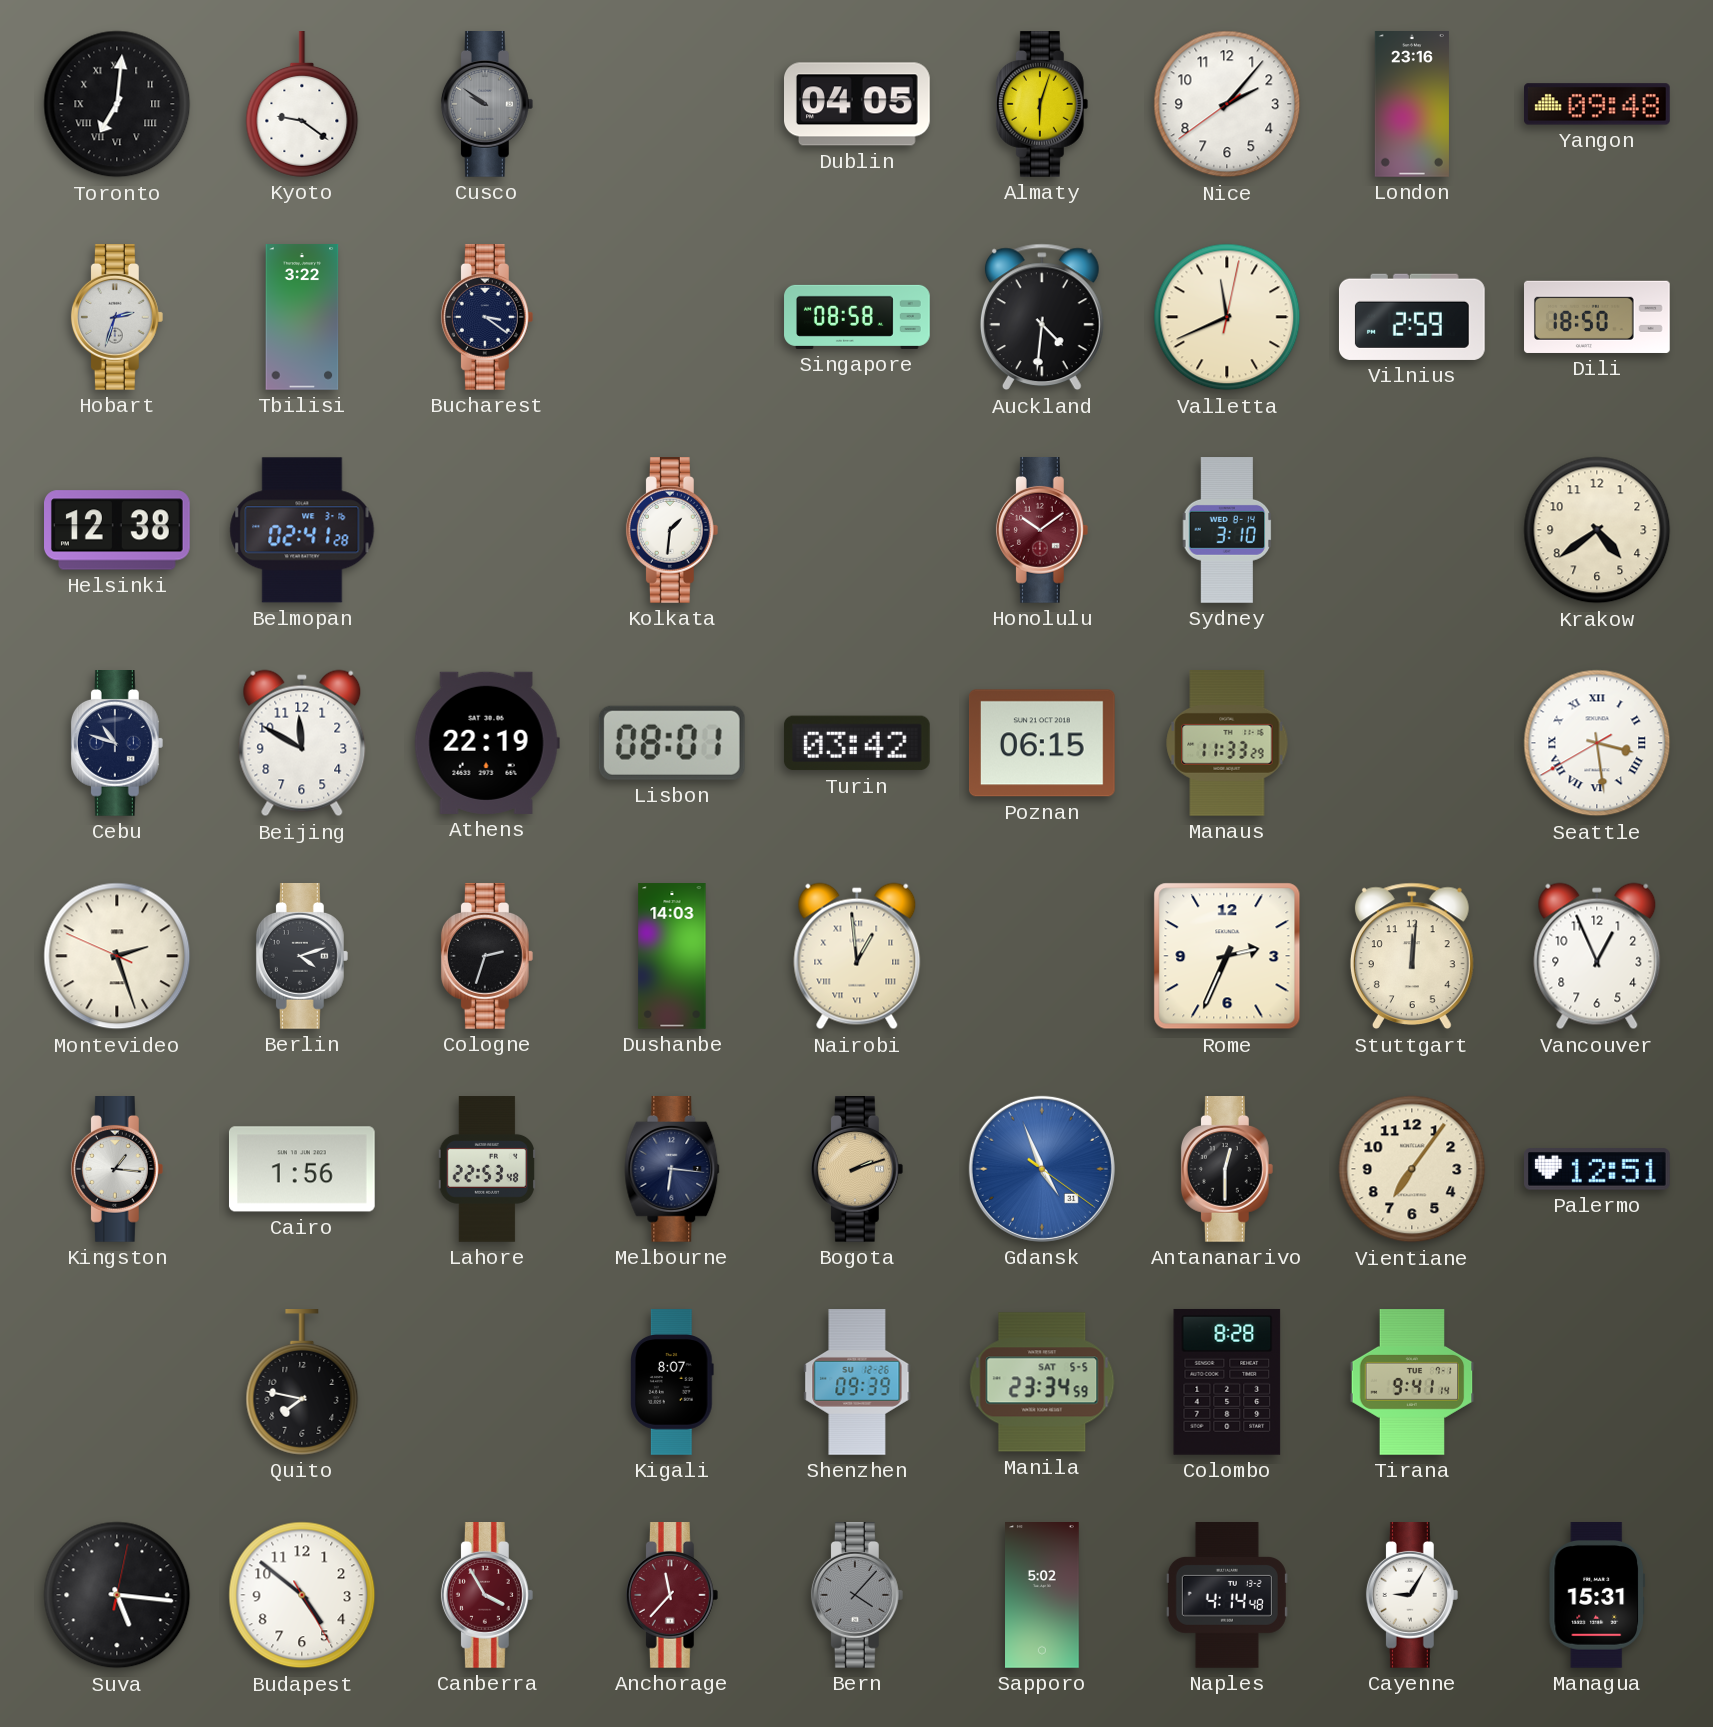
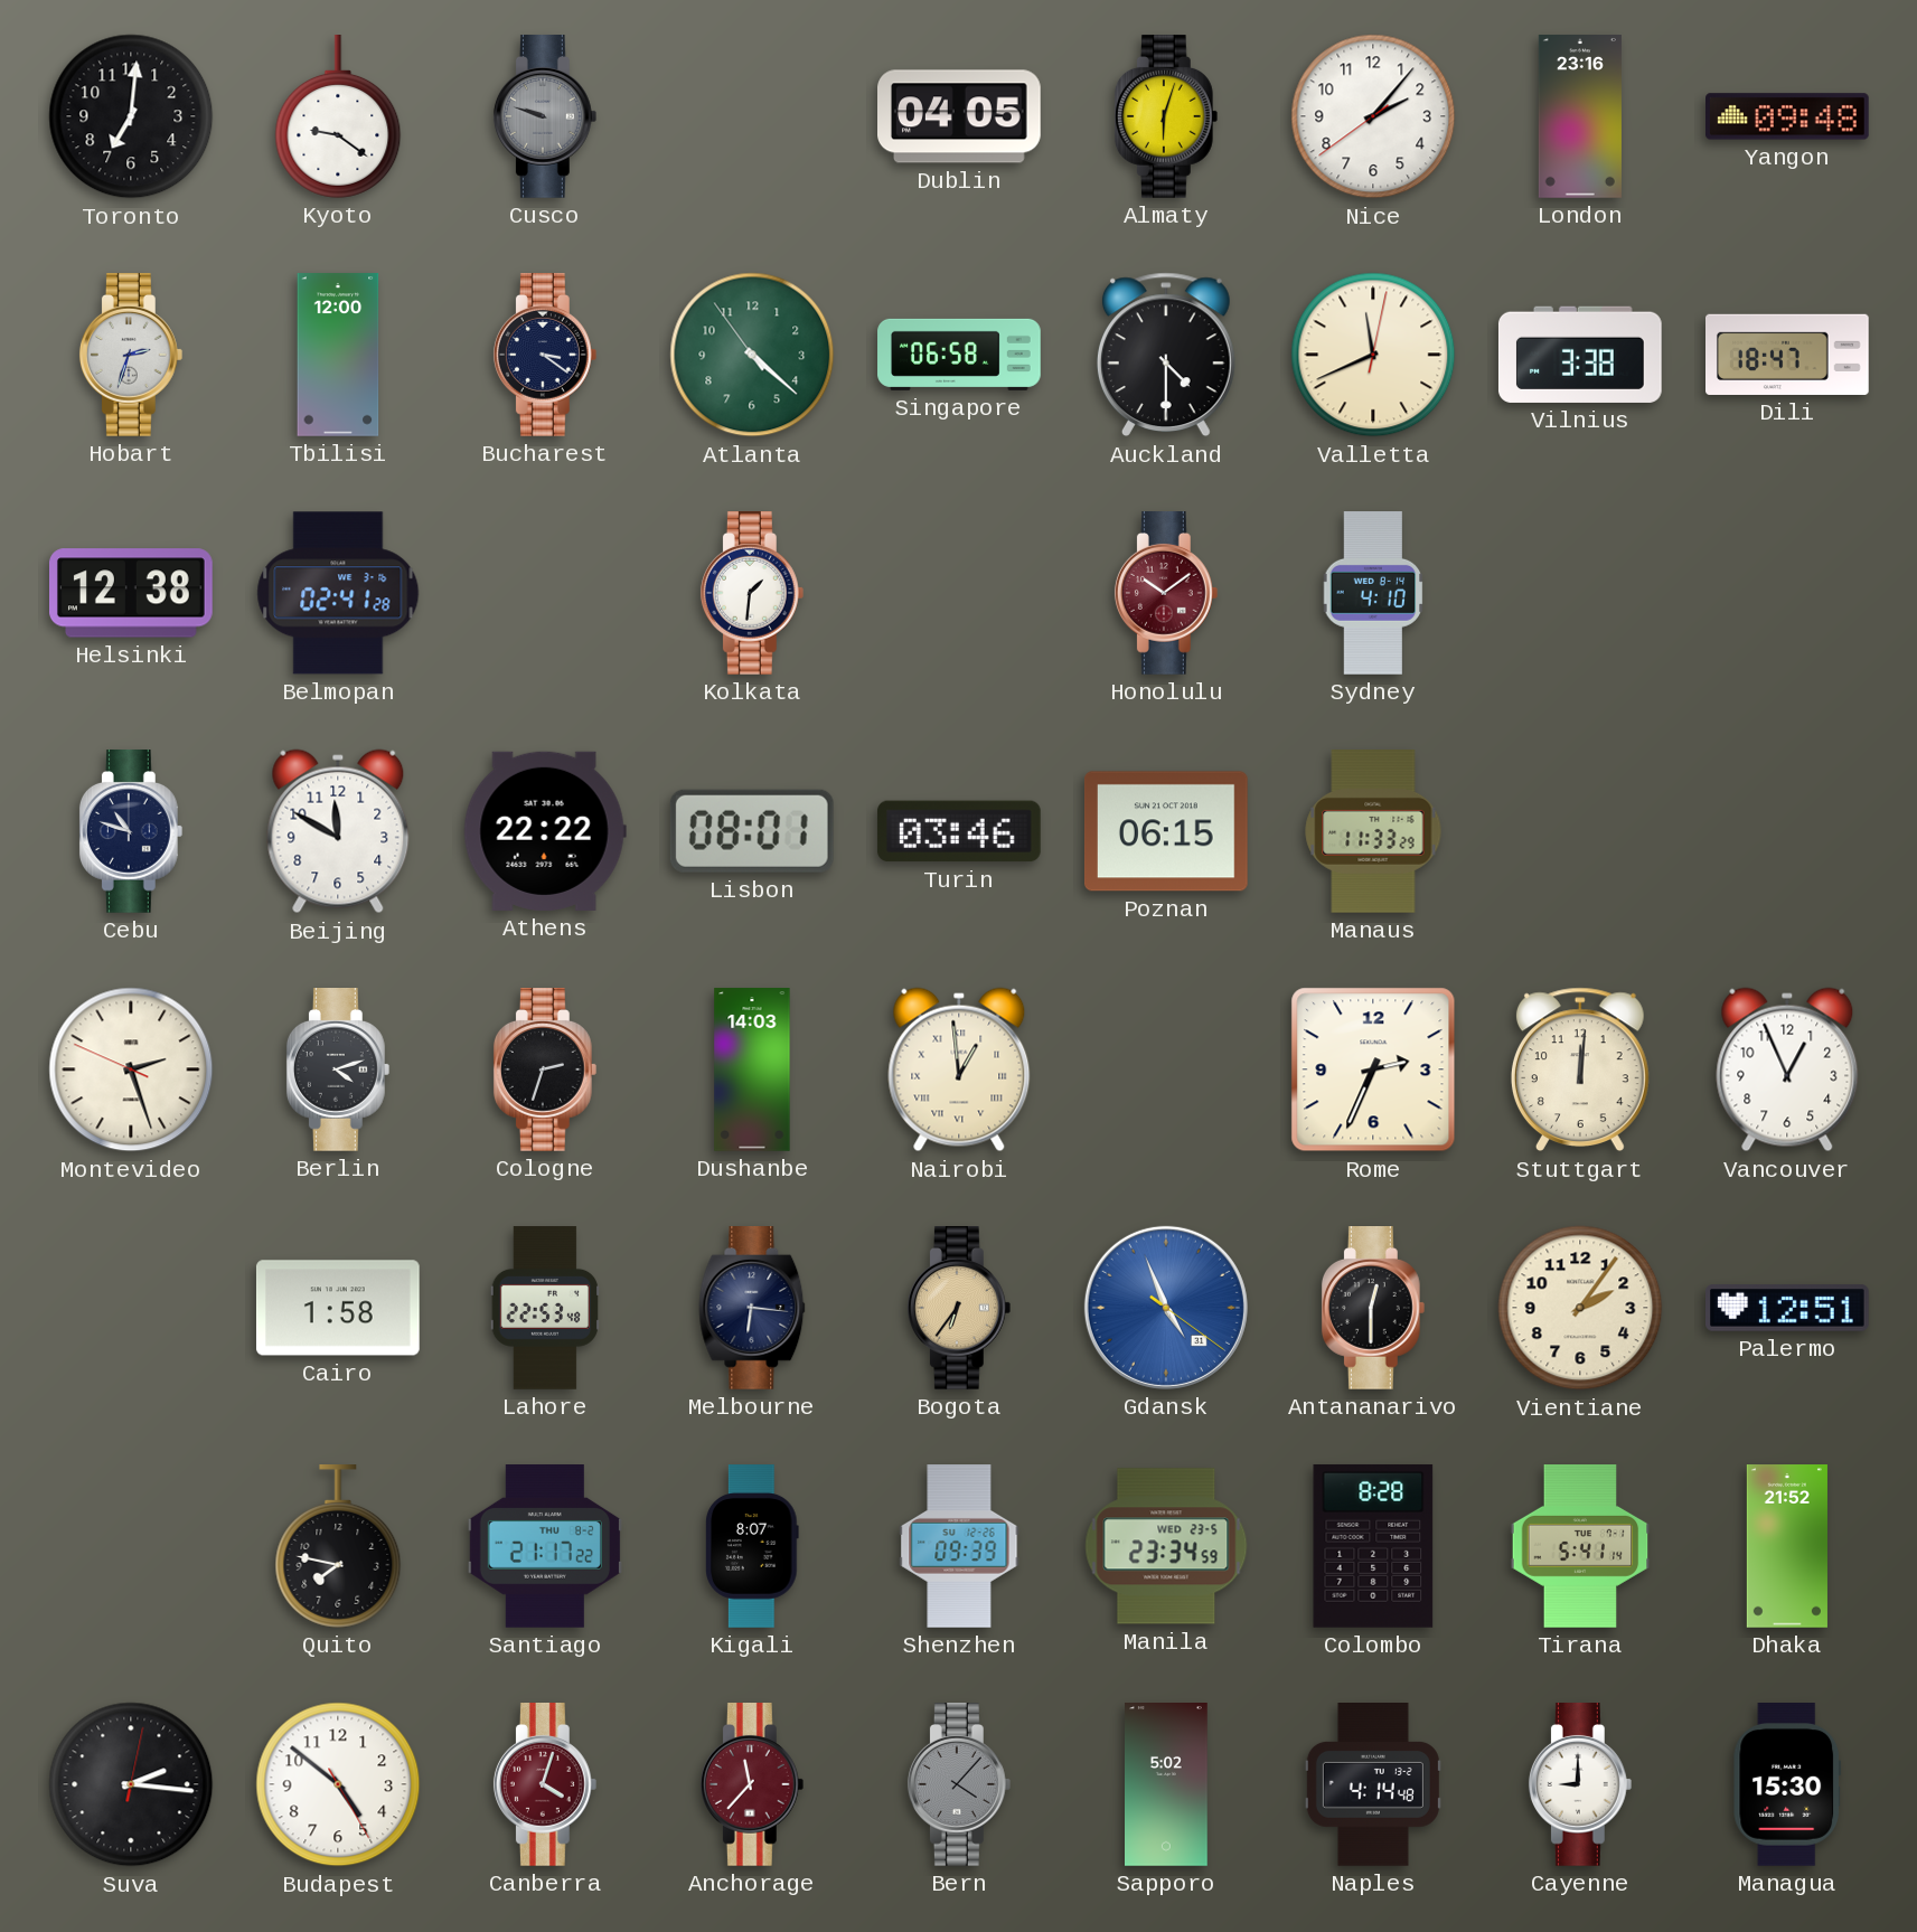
Toronto numerals: Roman -> Arabic (131, 116)
Cusco: 9:51 -> 9:48 (545, 117)
Tbilisi: 3:22 -> 12:00 (338, 355)
Atlanta: none -> 4:21 (752, 355)
Singapore: 08:58 -> 06:58 (959, 355)
Auckland: 4:31 -> 4:30 (1166, 355)
Vilnius: 2:59 -> 3:38 (1580, 355)
Dili: 18:50 -> 18:47 (1788, 355)
Sydney: 3:10 -> 4:10 (1373, 594)
Krakow: 4:39 -> none (1597, 530)
Athens: 22:19 -> 22:22 (545, 831)
Turin: 03:42 -> 03:46 (959, 831)
Seattle: 3:28 -> none (1597, 743)
Kingston: 1:16 -> none (117, 1170)
Cairo: 1:56 -> 1:58 (338, 1308)
Bogota: 2:12 -> 6:36 (959, 1309)
Vientiane: 7:06 -> 2:06 (1580, 1308)
Santiago: none -> 21:17 (544, 1547)
Manila date: SAT 5-5 -> WED 23-5 (1166, 1546)
Tirana: 9:41 -> 5:41 (1580, 1546)
Dhaka: none -> 21:52 (1787, 1546)
Suva: 5:16 -> 2:16 (131, 1784)
Canberra: 3:55 -> 4:03 (545, 1785)
Cayenne: 9:05 -> 9:00 (1580, 1785)
Managua: 15:31 -> 15:30 (1787, 1785)
